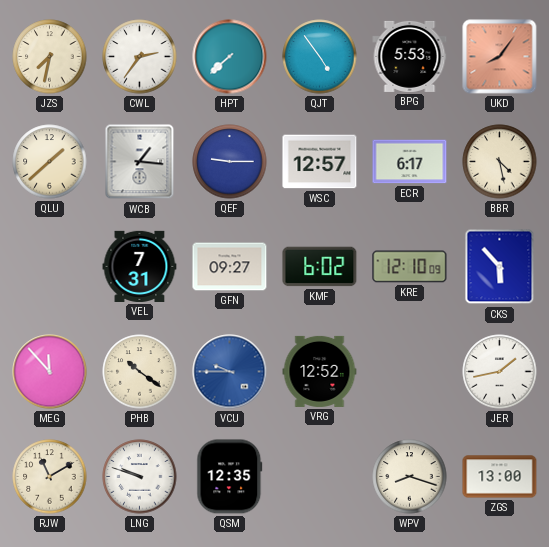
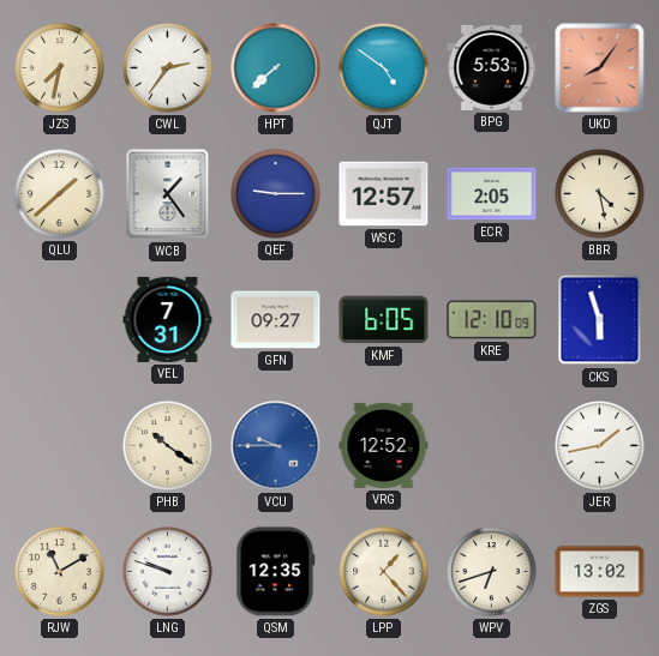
QJT: 4:54 -> 4:51 (384, 68)
WCB: 1:16 -> 1:24 (168, 194)
ECR: 6:17 -> 2:05 (492, 194)
KMF: 6:02 -> 6:05 (384, 320)
CKS: 5:53 -> 5:57 (600, 320)
MEG: 11:53 -> none (50, 372)
LPP: none -> 1:23 (384, 572)
WPV: 8:18 -> 6:42 (492, 572)
ZGS: 13:00 -> 13:02 (600, 572)
